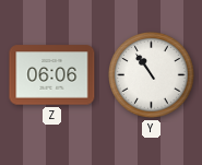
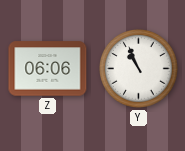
Y: 10:54 -> 10:56 (139, 69)
